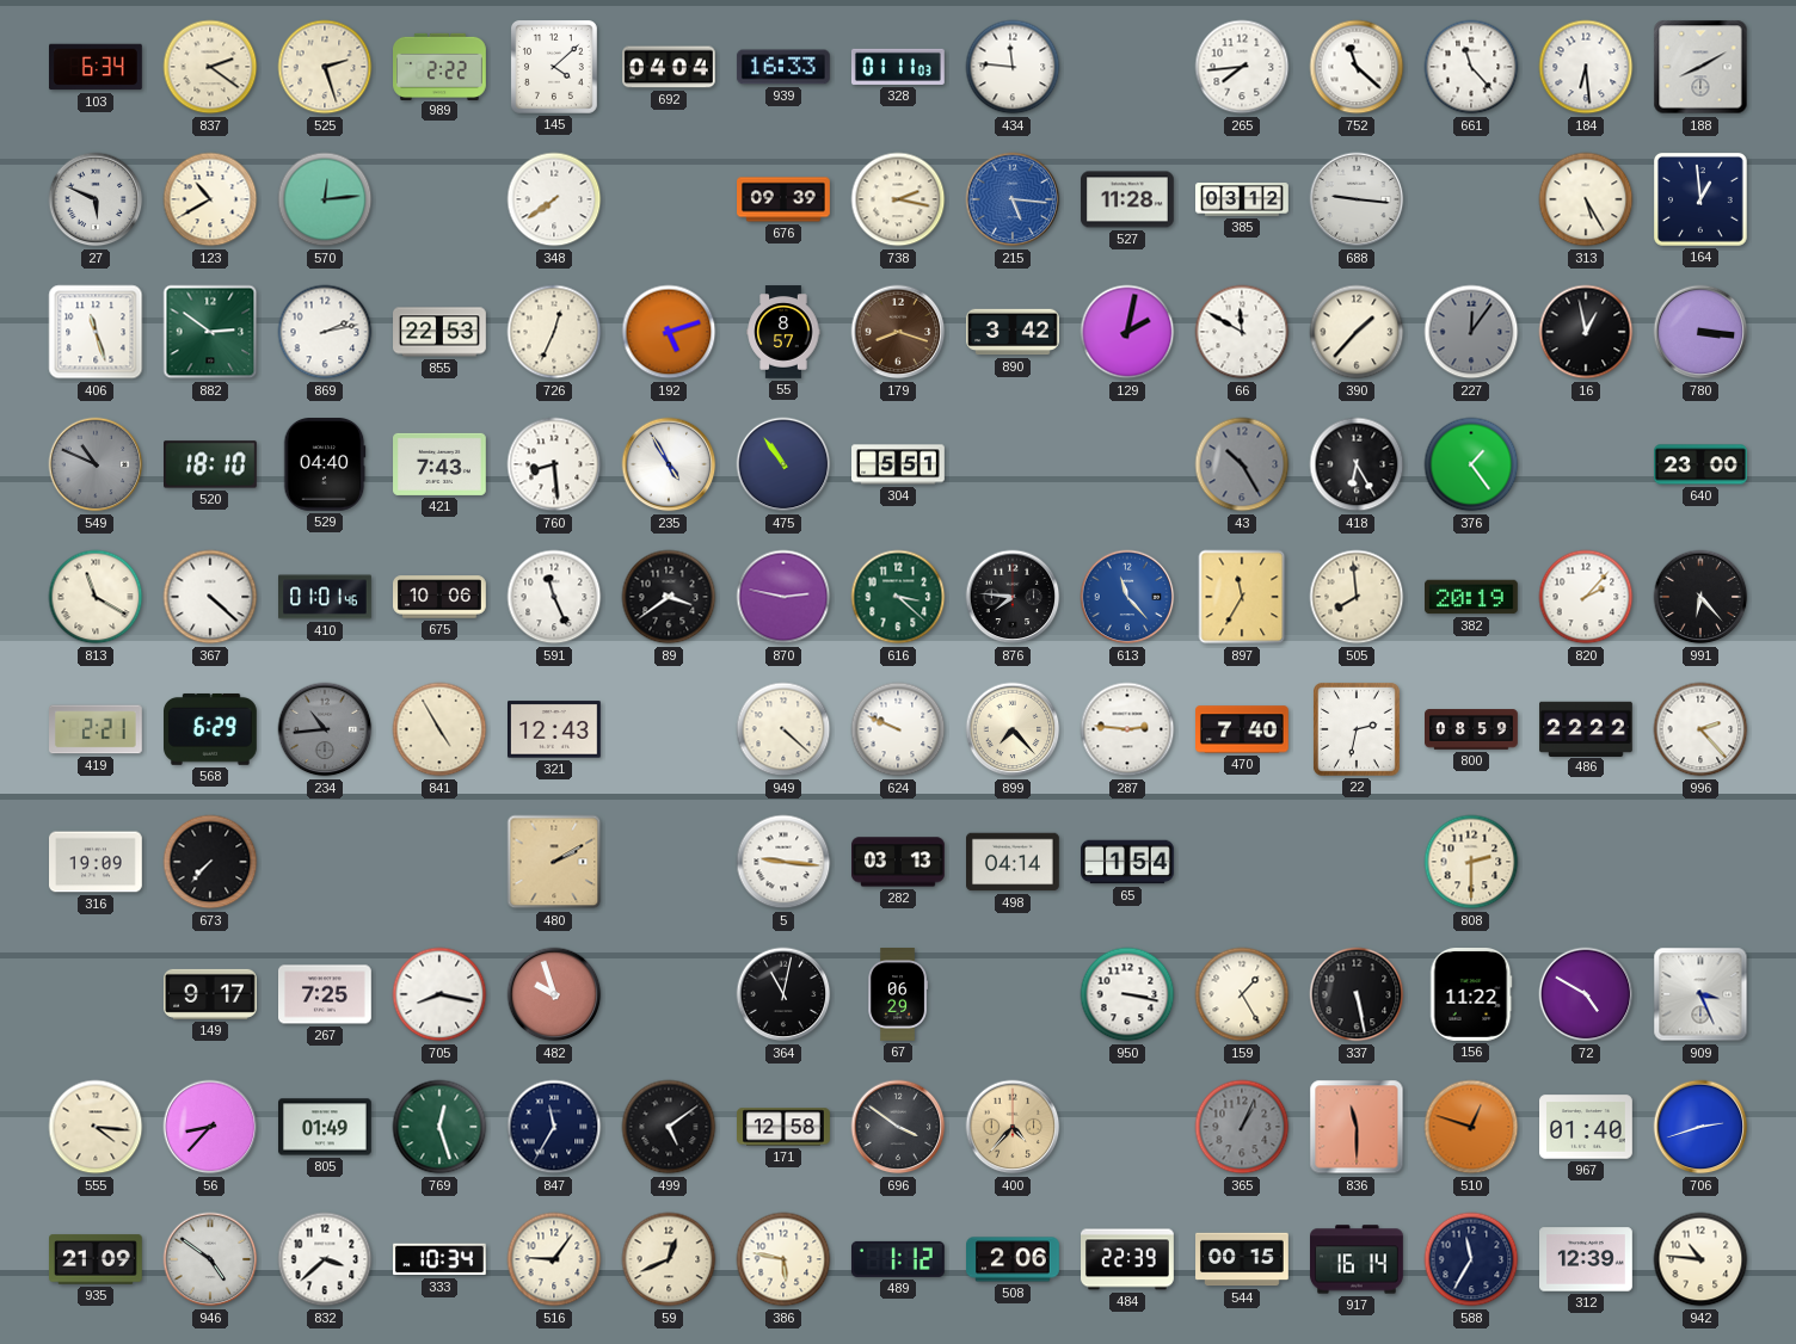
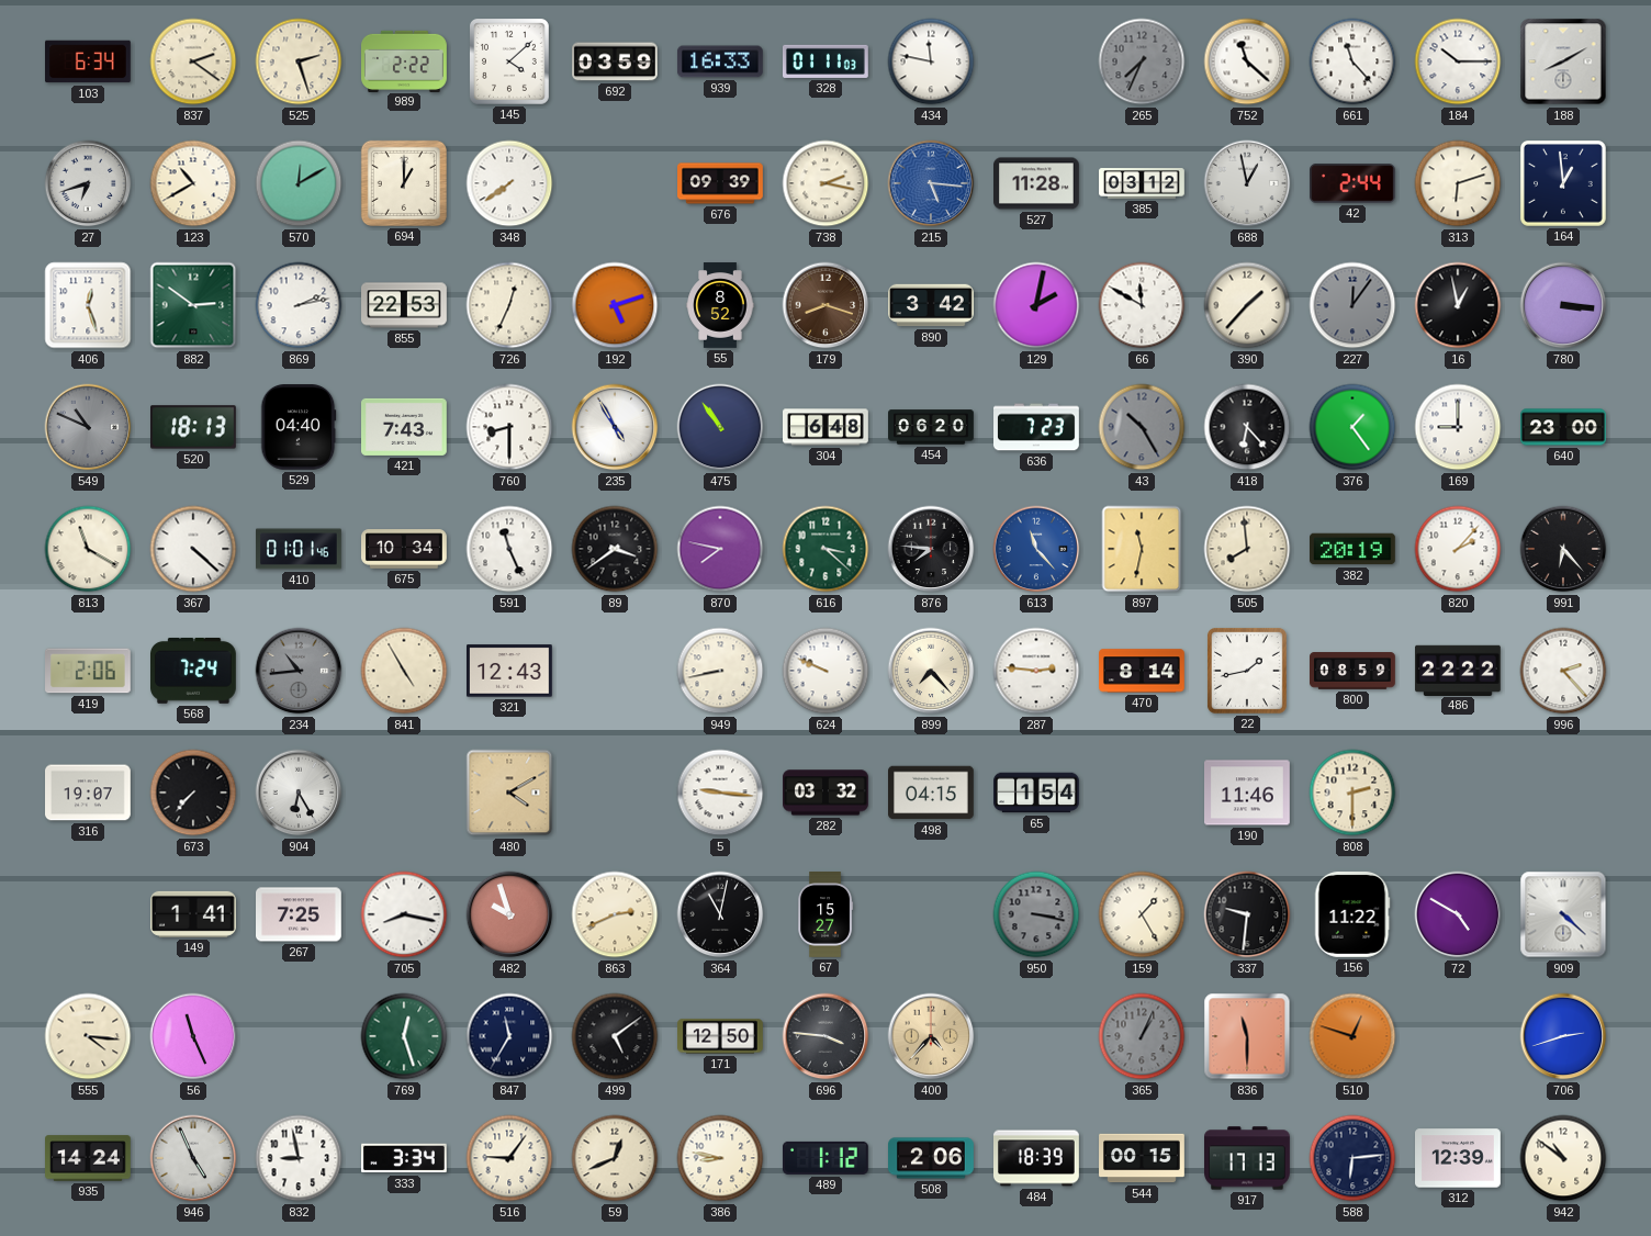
692: 04:04 -> 03:59 (616, 61)
434: 11:46 -> 11:47 (931, 61)
265: 7:44 -> 7:34 (1142, 61)
265 dial: white -> grey (1142, 61)
184: 6:29 -> 10:15 (1458, 61)
27: 5:49 -> 6:42 (88, 183)
570: 12:14 -> 12:10 (299, 183)
694: none -> 1:00 (404, 183)
688: 9:16 -> 12:58 (1247, 183)
42: none -> 2:44 (1354, 183)
313: 5:25 -> 6:12 (1458, 183)
406: 11:27 -> 12:27 (88, 305)
55: 8:57 -> 8:52 (720, 305)
520: 18:10 -> 18:13 (194, 427)
760: 8:29 -> 8:30 (509, 427)
304: 5:51 -> 6:48 (827, 427)
454: none -> 06:20 (931, 427)
636: none -> 7:23 (1037, 427)
418: 6:25 -> 6:23 (1247, 427)
169: none -> 9:00 (1458, 427)
675: 10:06 -> 10:34 (405, 549)
870: 2:47 -> 7:47 (720, 549)
897: 11:35 -> 11:32 (1142, 549)
419: 2:21 -> 2:06 (89, 671)
568: 6:29 -> 7:24 (194, 671)
949: 4:22 -> 8:43 (720, 671)
470: 7:40 -> 8:14 (1143, 671)
22: 2:32 -> 1:43 (1248, 672)
316: 19:09 -> 19:07 (89, 793)
904: none -> 6:25 (299, 793)
480: 2:10 -> 4:10 (509, 793)
282: 03:13 -> 03:32 (827, 793)
498: 04:14 -> 04:15 (932, 793)
190: none -> 11:46 (1248, 793)
149: 9:17 -> 1:41 (194, 914)
863: none -> 2:41 (615, 914)
67: 06:29 -> 15:27 (825, 915)
950 dial: white -> grey (1036, 914)
337: 5:28 -> 9:31 (1247, 914)
909: 3:26 -> 4:22 (1563, 914)
56: 8:37 -> 11:26 (193, 1036)
805: 01:49 -> none (326, 1127)
171: 12:58 -> 12:50 (721, 1036)
696: 3:51 -> 3:46 (825, 1036)
967: 01:40 -> none (1587, 1127)
935: 21:09 -> 14:24 (89, 1158)
946: 4:51 -> 4:56 (193, 1158)
832: 3:38 -> 8:58 (299, 1158)
333: 10:34 -> 3:34 (405, 1158)
386: 5:47 -> 8:47 (720, 1158)
484: 22:39 -> 18:39 (1037, 1158)
917: 16:14 -> 17:13 (1248, 1158)
588: 11:35 -> 6:14 (1352, 1158)
942: 10:46 -> 10:51 (1563, 1158)
